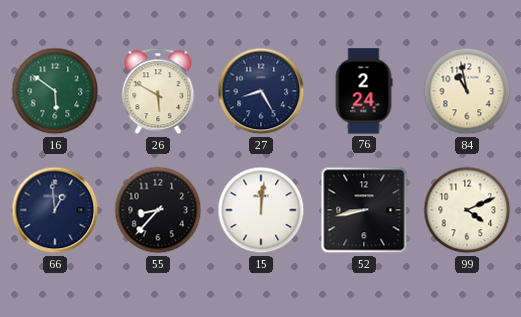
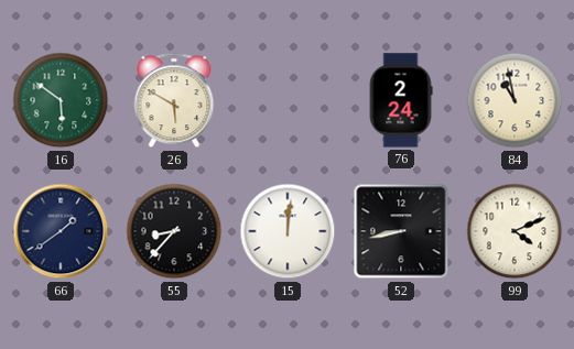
27: 8:25 -> none (261, 91)
66: 12:59 -> 1:39 (61, 231)
